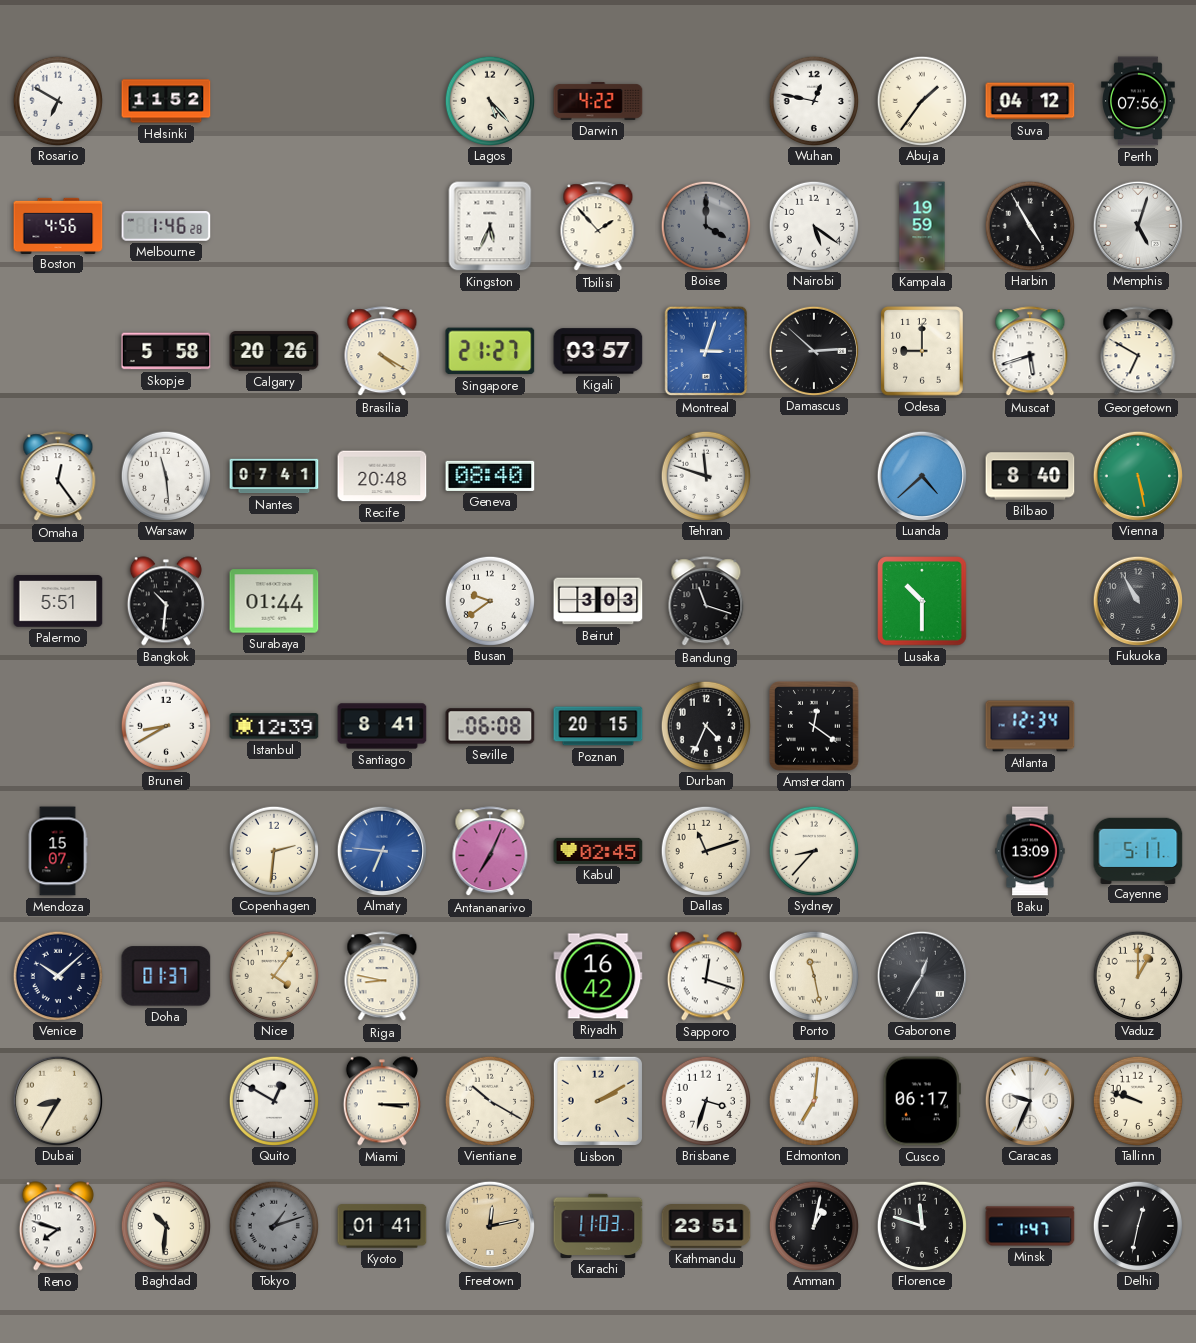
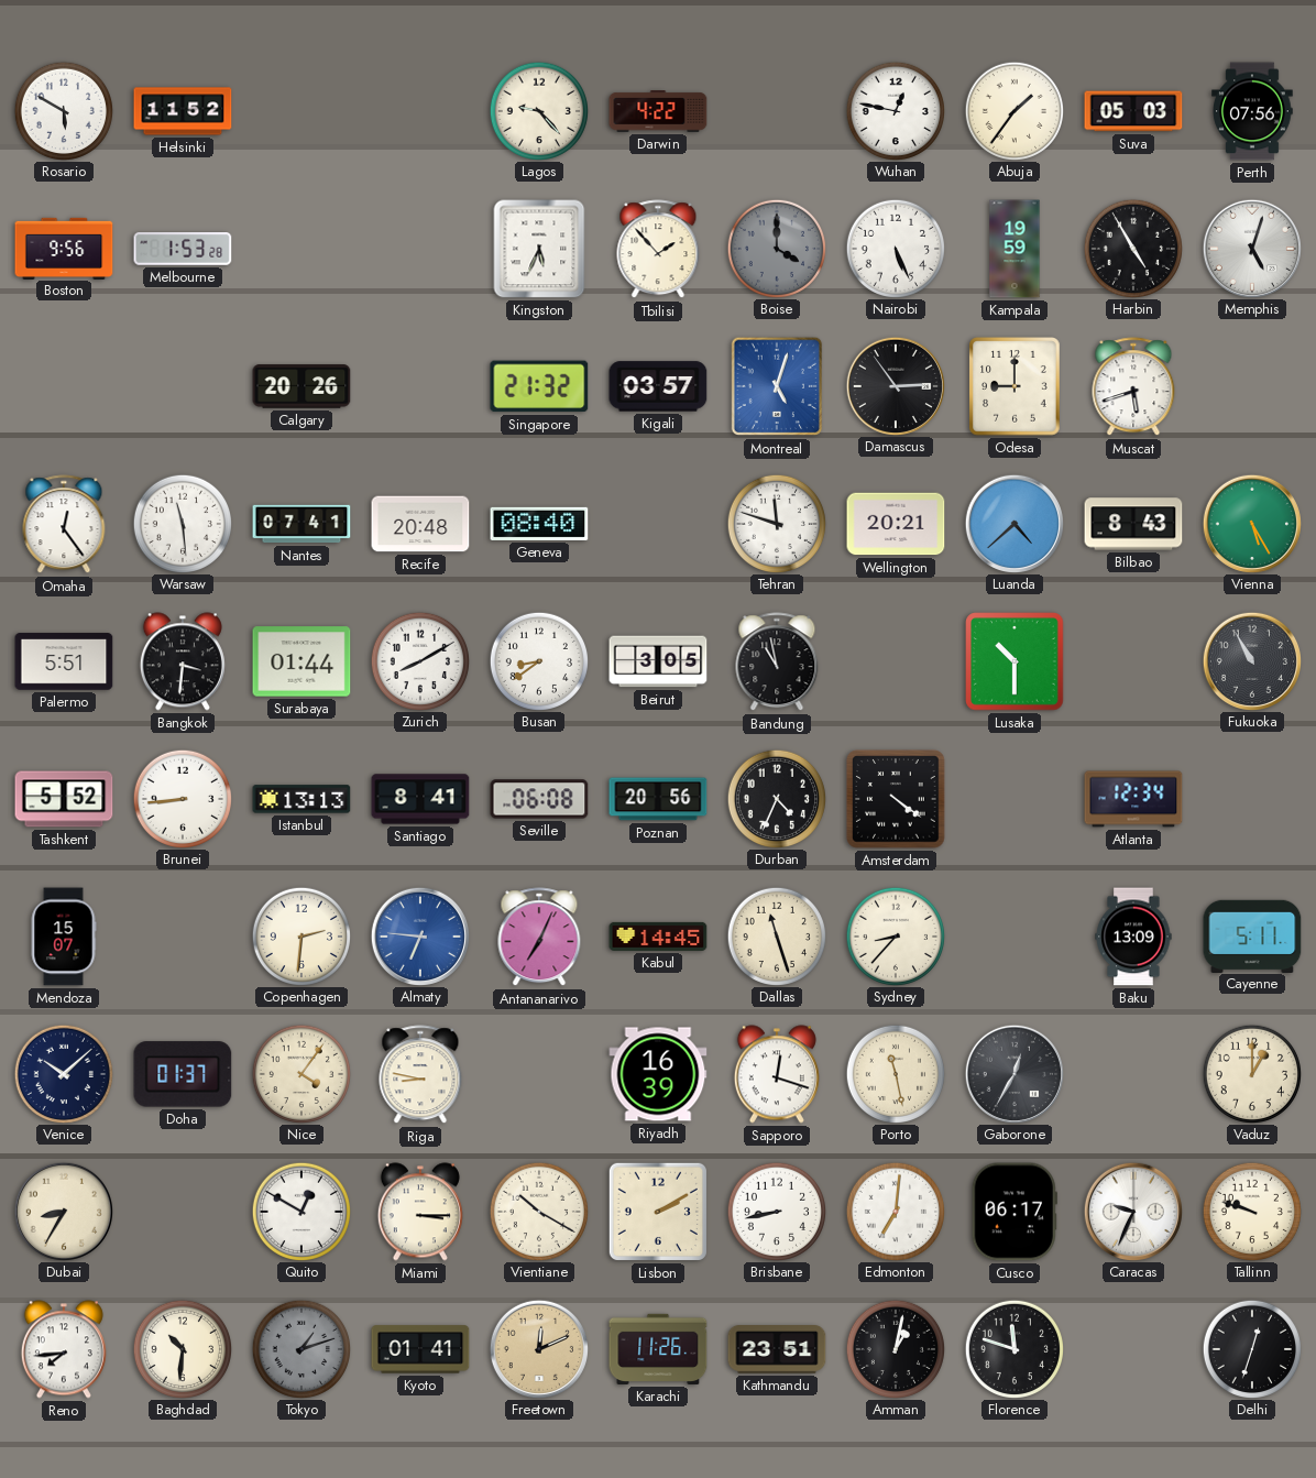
Rosario: 6:50 -> 5:50 (63, 110)
Lagos: 5:23 -> 9:23 (538, 110)
Suva: 04:12 -> 05:03 (1133, 111)
Boston: 4:56 -> 9:56 (64, 248)
Melbourne: 1:46 -> 1:53 (183, 249)
Nairobi: 5:21 -> 5:26 (895, 248)
Skopje: 5:58 -> none (166, 351)
Brasilia: 4:20 -> none (382, 352)
Singapore: 21:27 -> 21:32 (539, 386)
Montreal: 3:03 -> 5:03 (777, 386)
Damascus: 2:52 -> 2:54 (895, 385)
Georgetown: 6:50 -> none (1138, 352)
Wellington: none -> 20:21 (896, 524)
Bilbao: 8:40 -> 8:43 (1133, 524)
Vienna: 5:28 -> 5:25 (1251, 523)
Bangkok: 10:31 -> 3:31 (183, 661)
Zurich: none -> 8:10 (419, 660)
Busan: 9:39 -> 8:39 (538, 660)
Beirut: 3:03 -> 3:05 (658, 661)
Bandung: 11:18 -> 10:58 (777, 663)
Tashkent: none -> 5:52 (64, 799)
Brunei: 8:40 -> 8:44 (182, 798)
Istanbul: 12:39 -> 13:13 (301, 799)
Poznan: 20:15 -> 20:56 (658, 799)
Amsterdam: 12:21 -> 4:21 (896, 799)
Kabul: 02:45 -> 14:45 (658, 937)
Dallas: 11:12 -> 11:27 (776, 935)
Riyadh: 16:42 -> 16:39 (658, 1074)
Brisbane: 3:33 -> 8:43 (776, 1211)
Reno: 7:48 -> 7:44 (64, 1349)
Freetown: 12:13 -> 12:11 (538, 1348)
Karachi: 11:03 -> 11:26 (658, 1349)
Minsk: 1:47 -> none (1030, 1226)
Delhi: 12:32 -> 12:33 (1251, 1348)
